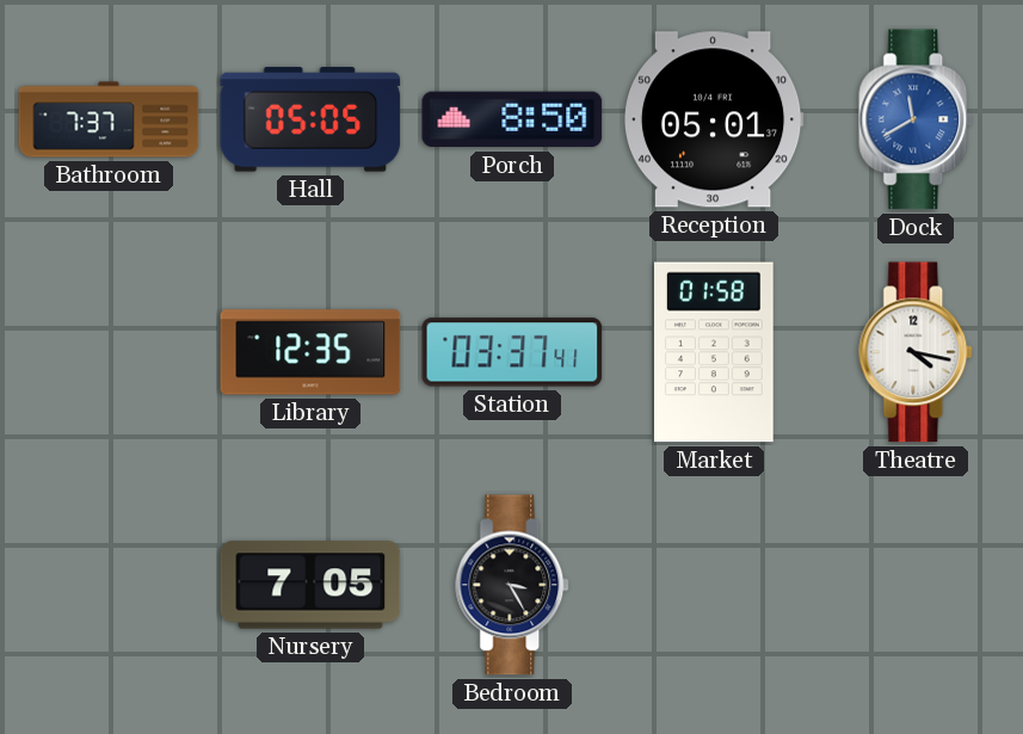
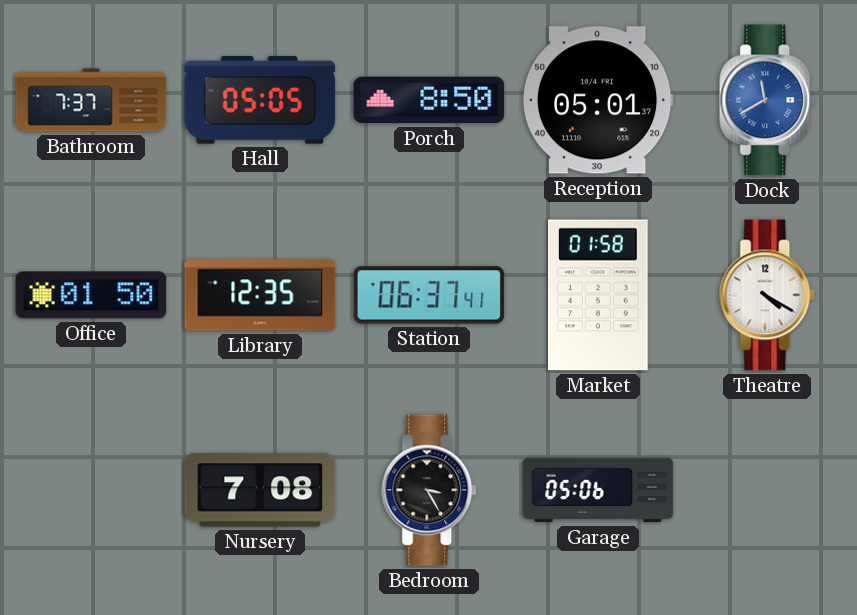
Office: none -> 01:50 (91, 295)
Station: 03:37 -> 06:37 (429, 295)
Theatre: 4:17 -> 4:20 (768, 295)
Nursery: 7:05 -> 7:08 (260, 490)
Garage: none -> 05:06 (598, 490)
